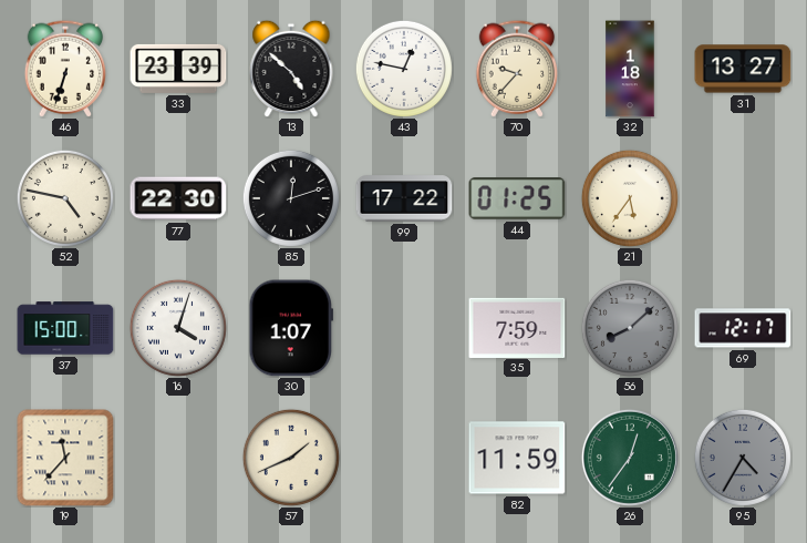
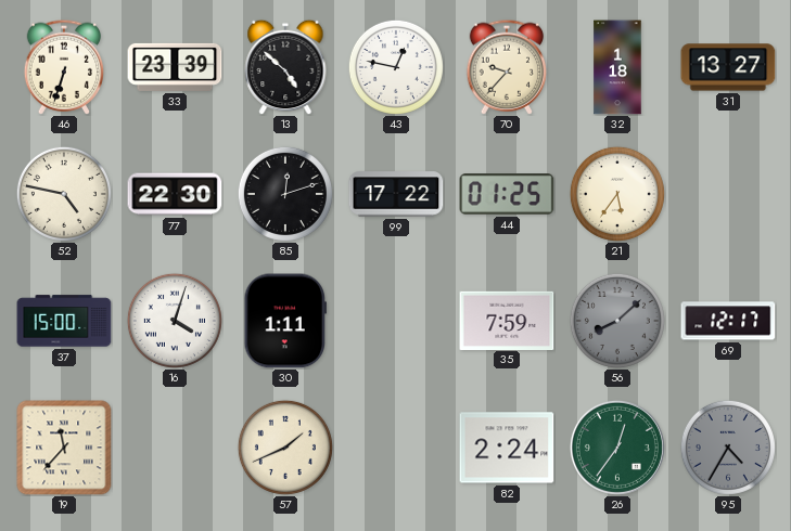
30: 1:07 -> 1:11 (285, 321)
82: 11:59 -> 2:24 (507, 448)
